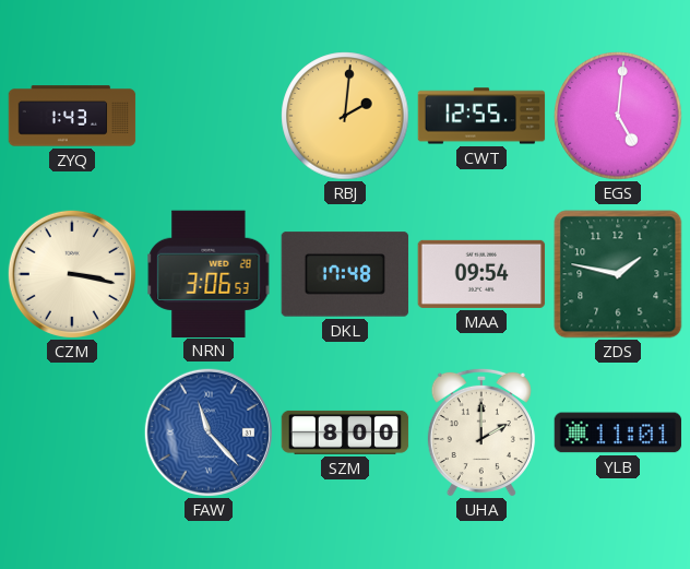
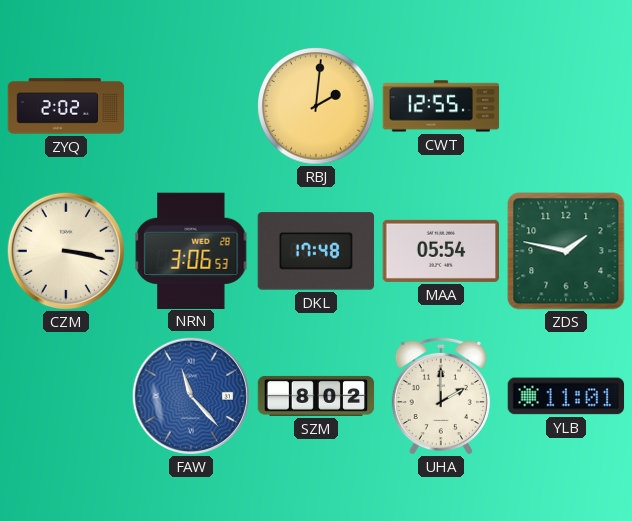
ZYQ: 1:43 -> 2:02 (66, 106)
EGS: 5:01 -> none (618, 116)
MAA: 09:54 -> 05:54 (441, 251)
SZM: 8:00 -> 8:02 (316, 396)
